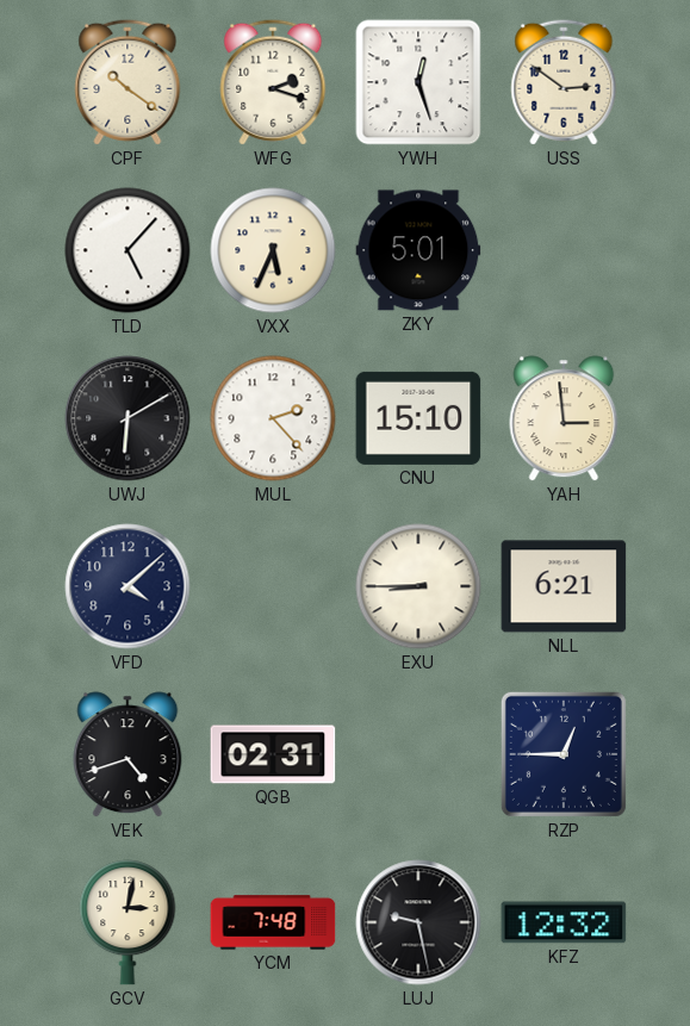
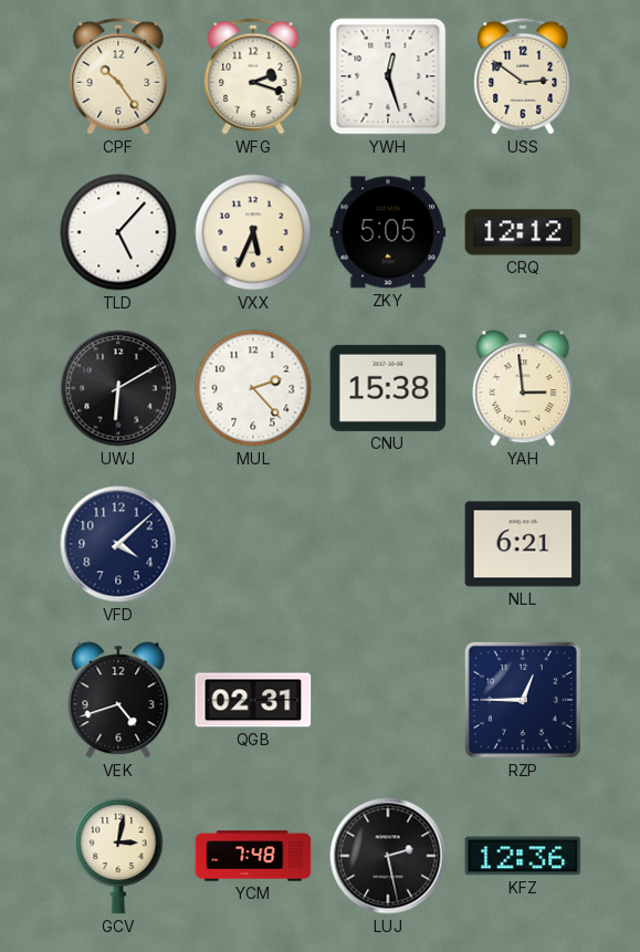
CPF: 10:21 -> 10:24 (118, 76)
ZKY: 5:01 -> 5:05 (388, 232)
CRQ: none -> 12:12 (523, 232)
CNU: 15:10 -> 15:38 (388, 388)
EXU: 8:45 -> none (418, 586)
LUJ: 9:28 -> 2:28 (388, 856)
KFZ: 12:32 -> 12:36 (523, 856)
